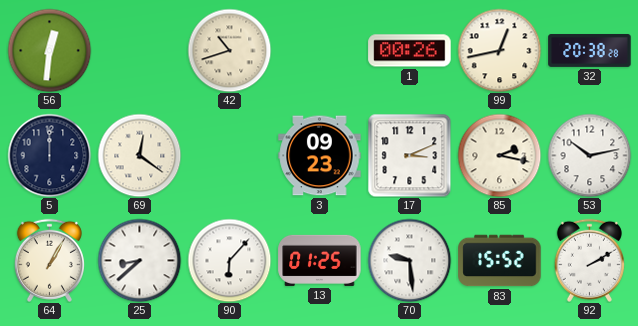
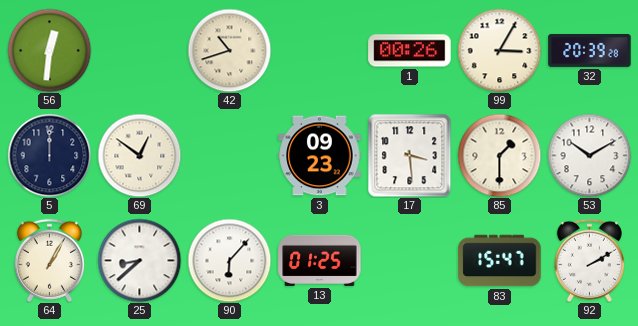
99: 12:43 -> 3:05 (499, 50)
32: 20:38 -> 20:39 (590, 50)
69: 12:21 -> 12:51 (139, 155)
17: 3:11 -> 3:29 (409, 155)
85: 2:17 -> 1:30 (499, 155)
53: 10:13 -> 10:10 (589, 155)
70: 9:29 -> none (409, 260)
83: 15:52 -> 15:47 (500, 261)
